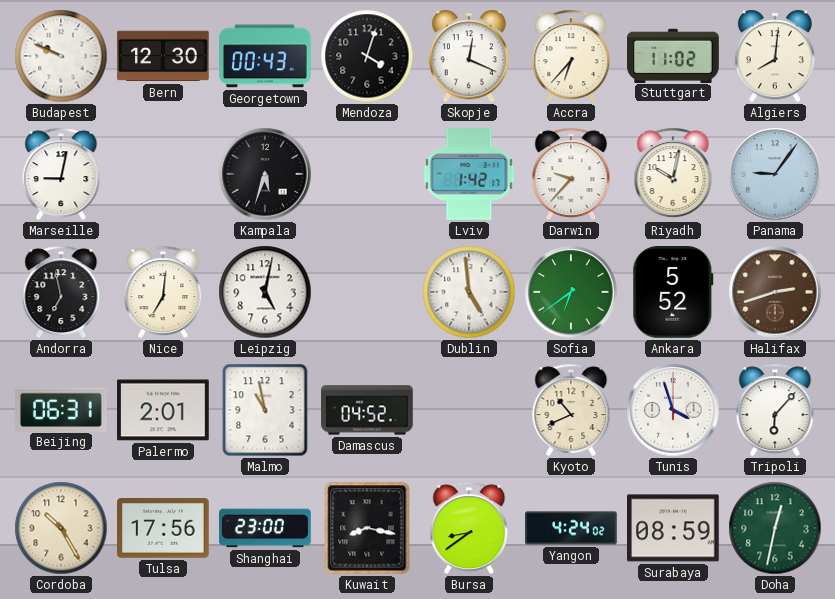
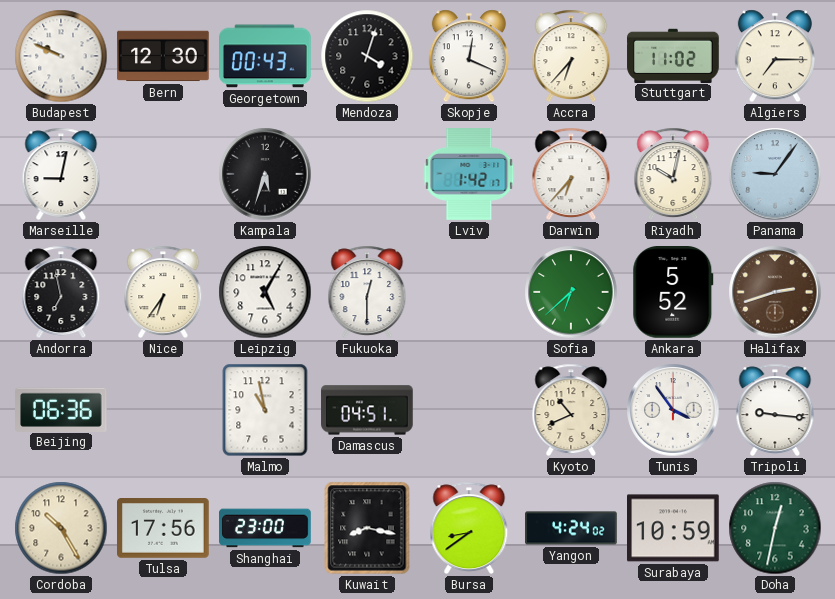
Algiers: 8:01 -> 7:15 (775, 56)
Darwin: 9:37 -> 6:37 (571, 174)
Nice: 7:01 -> 6:36 (163, 292)
Leipzig: 5:02 -> 5:05 (265, 292)
Fukuoka: none -> 12:30 (367, 292)
Dublin: 4:59 -> none (469, 292)
Sofia: 6:39 -> 6:38 (571, 292)
Beijing: 06:31 -> 06:36 (62, 409)
Palermo: 2:01 -> none (163, 410)
Damascus: 04:52 -> 04:51 (367, 410)
Tunis: 3:57 -> 3:54 (673, 410)
Tripoli: 6:07 -> 9:16 (775, 410)
Surabaya: 08:59 -> 10:59 (674, 528)
